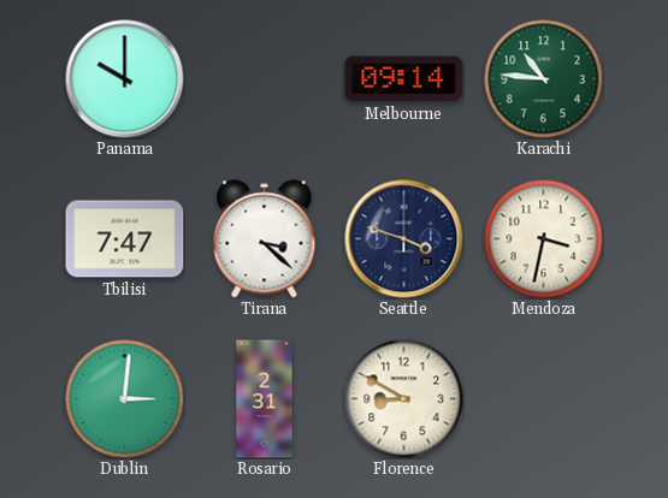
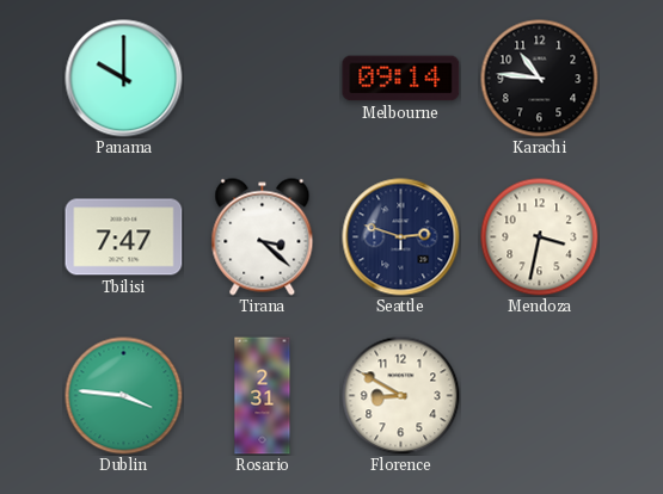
Karachi dial: green -> black (540, 79)
Seattle: 3:48 -> 2:48 (401, 237)
Dublin: 3:01 -> 3:46 (124, 396)
